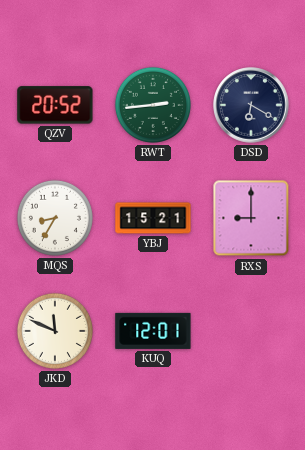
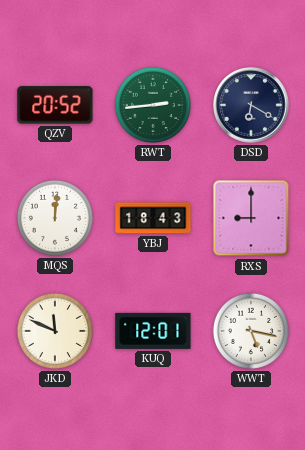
MQS: 8:35 -> 12:01 (55, 218)
YBJ: 15:21 -> 18:43 (153, 218)
WWT: none -> 5:17 (251, 331)
